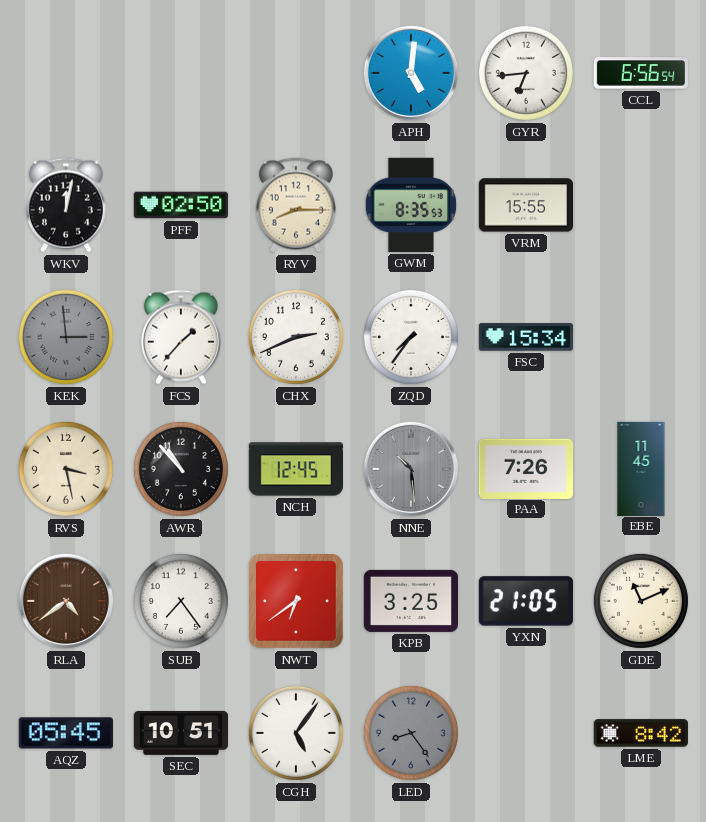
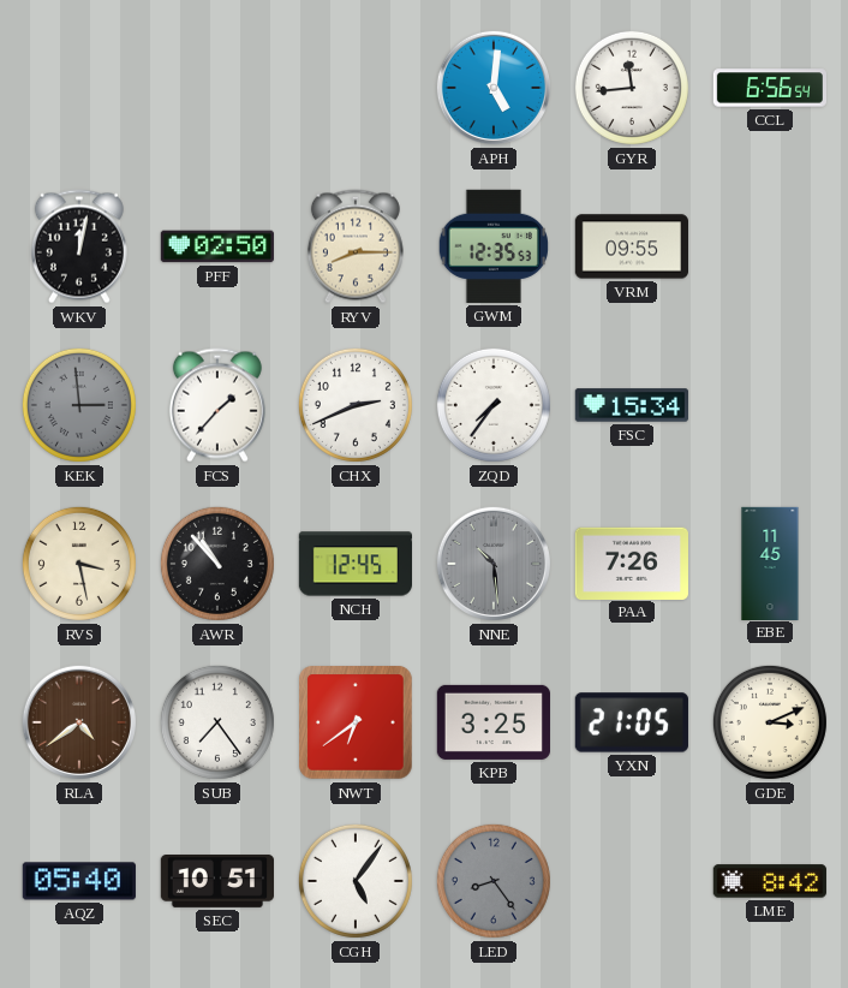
GYR: 6:44 -> 11:44 (632, 88)
GWM: 8:35 -> 12:35 (494, 246)
VRM: 15:55 -> 09:55 (631, 246)
GDE: 11:11 -> 3:11 (770, 722)
AQZ: 05:45 -> 05:40 (79, 881)
